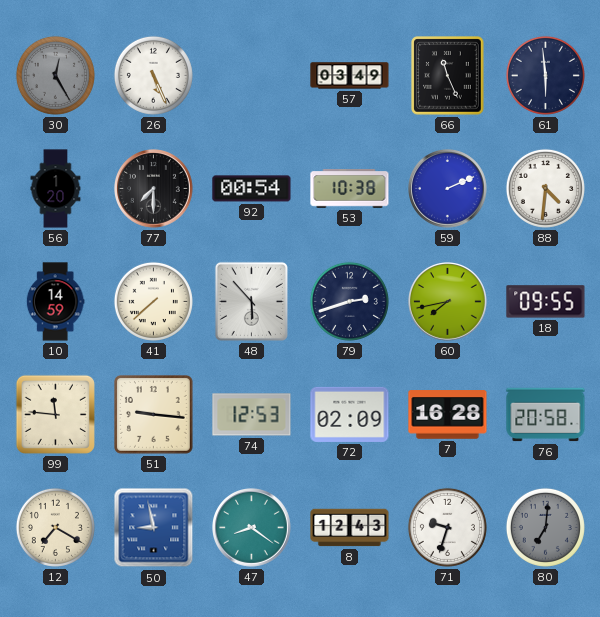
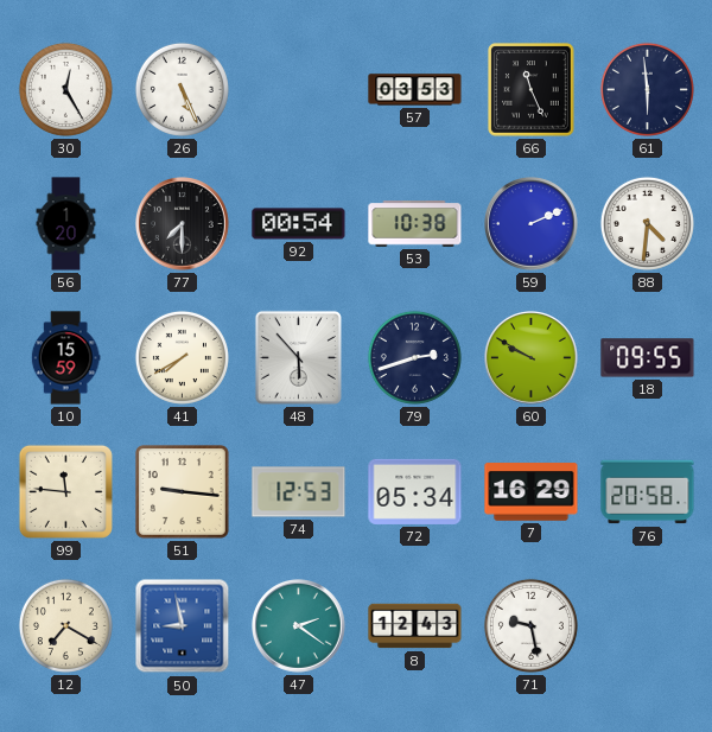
30 dial: grey -> white (65, 89)
57: 03:49 -> 03:53 (415, 90)
10: 14:59 -> 15:59 (65, 358)
41: 7:38 -> 7:40 (182, 357)
60: 7:43 -> 9:50 (532, 358)
72: 02:09 -> 05:34 (415, 491)
7: 16:28 -> 16:29 (532, 492)
47: 8:21 -> 2:21 (299, 626)
71: 9:33 -> 9:28 (530, 625)
80: 7:01 -> none (545, 527)
